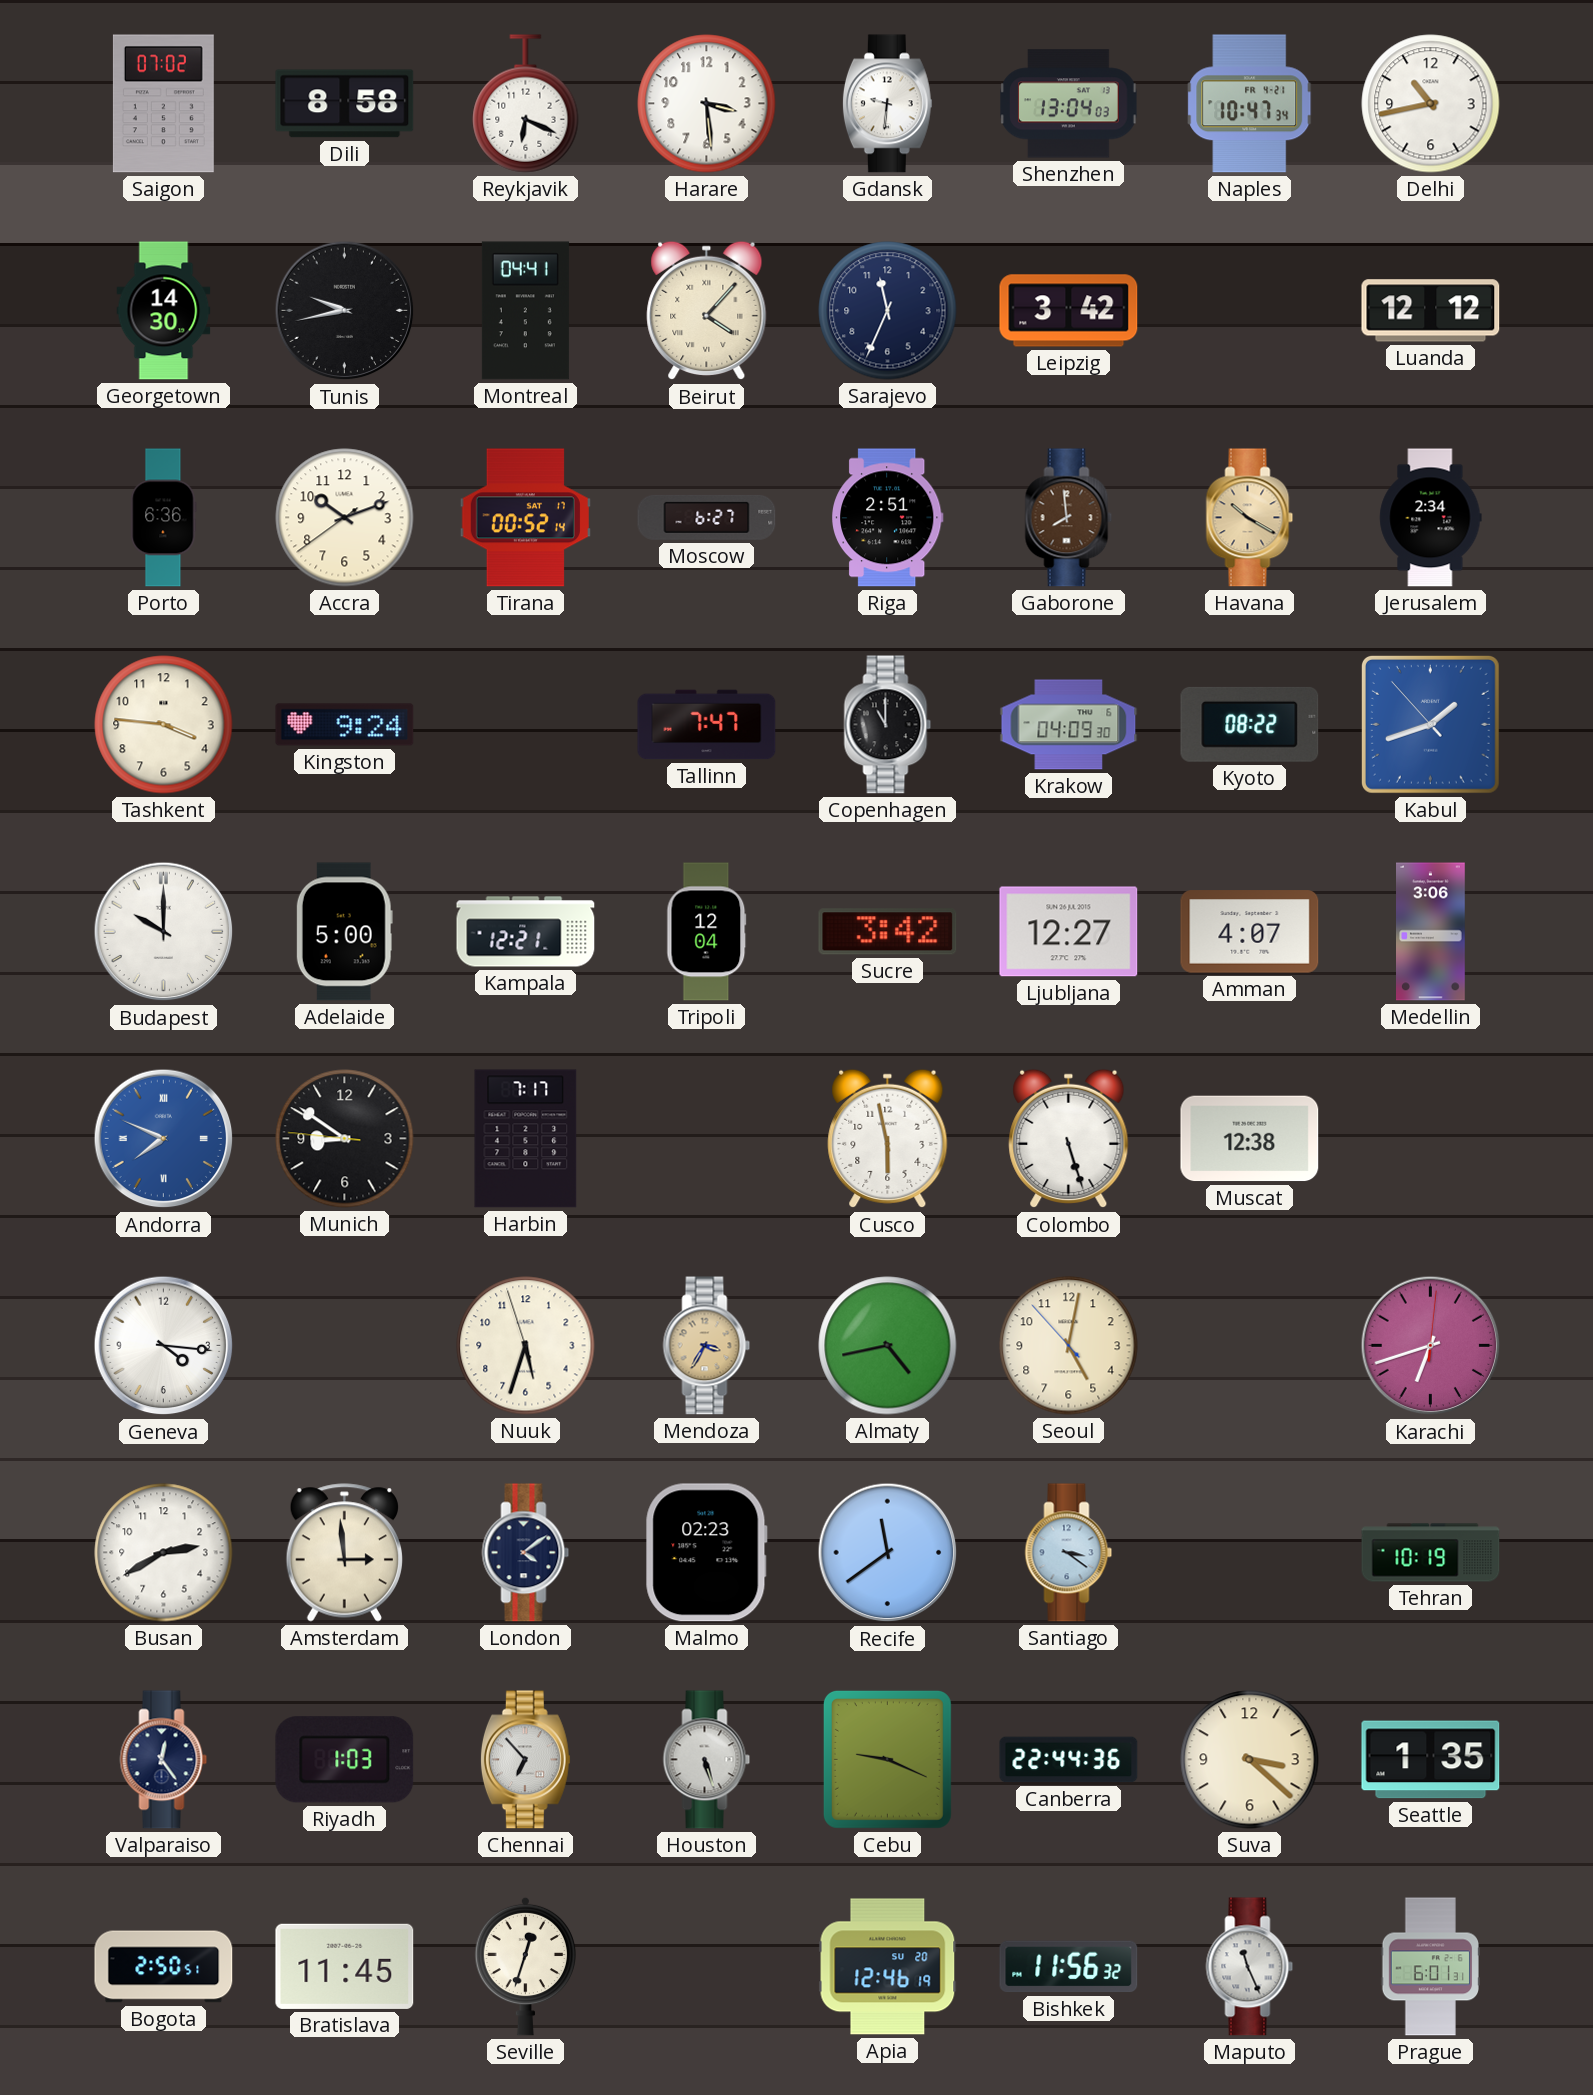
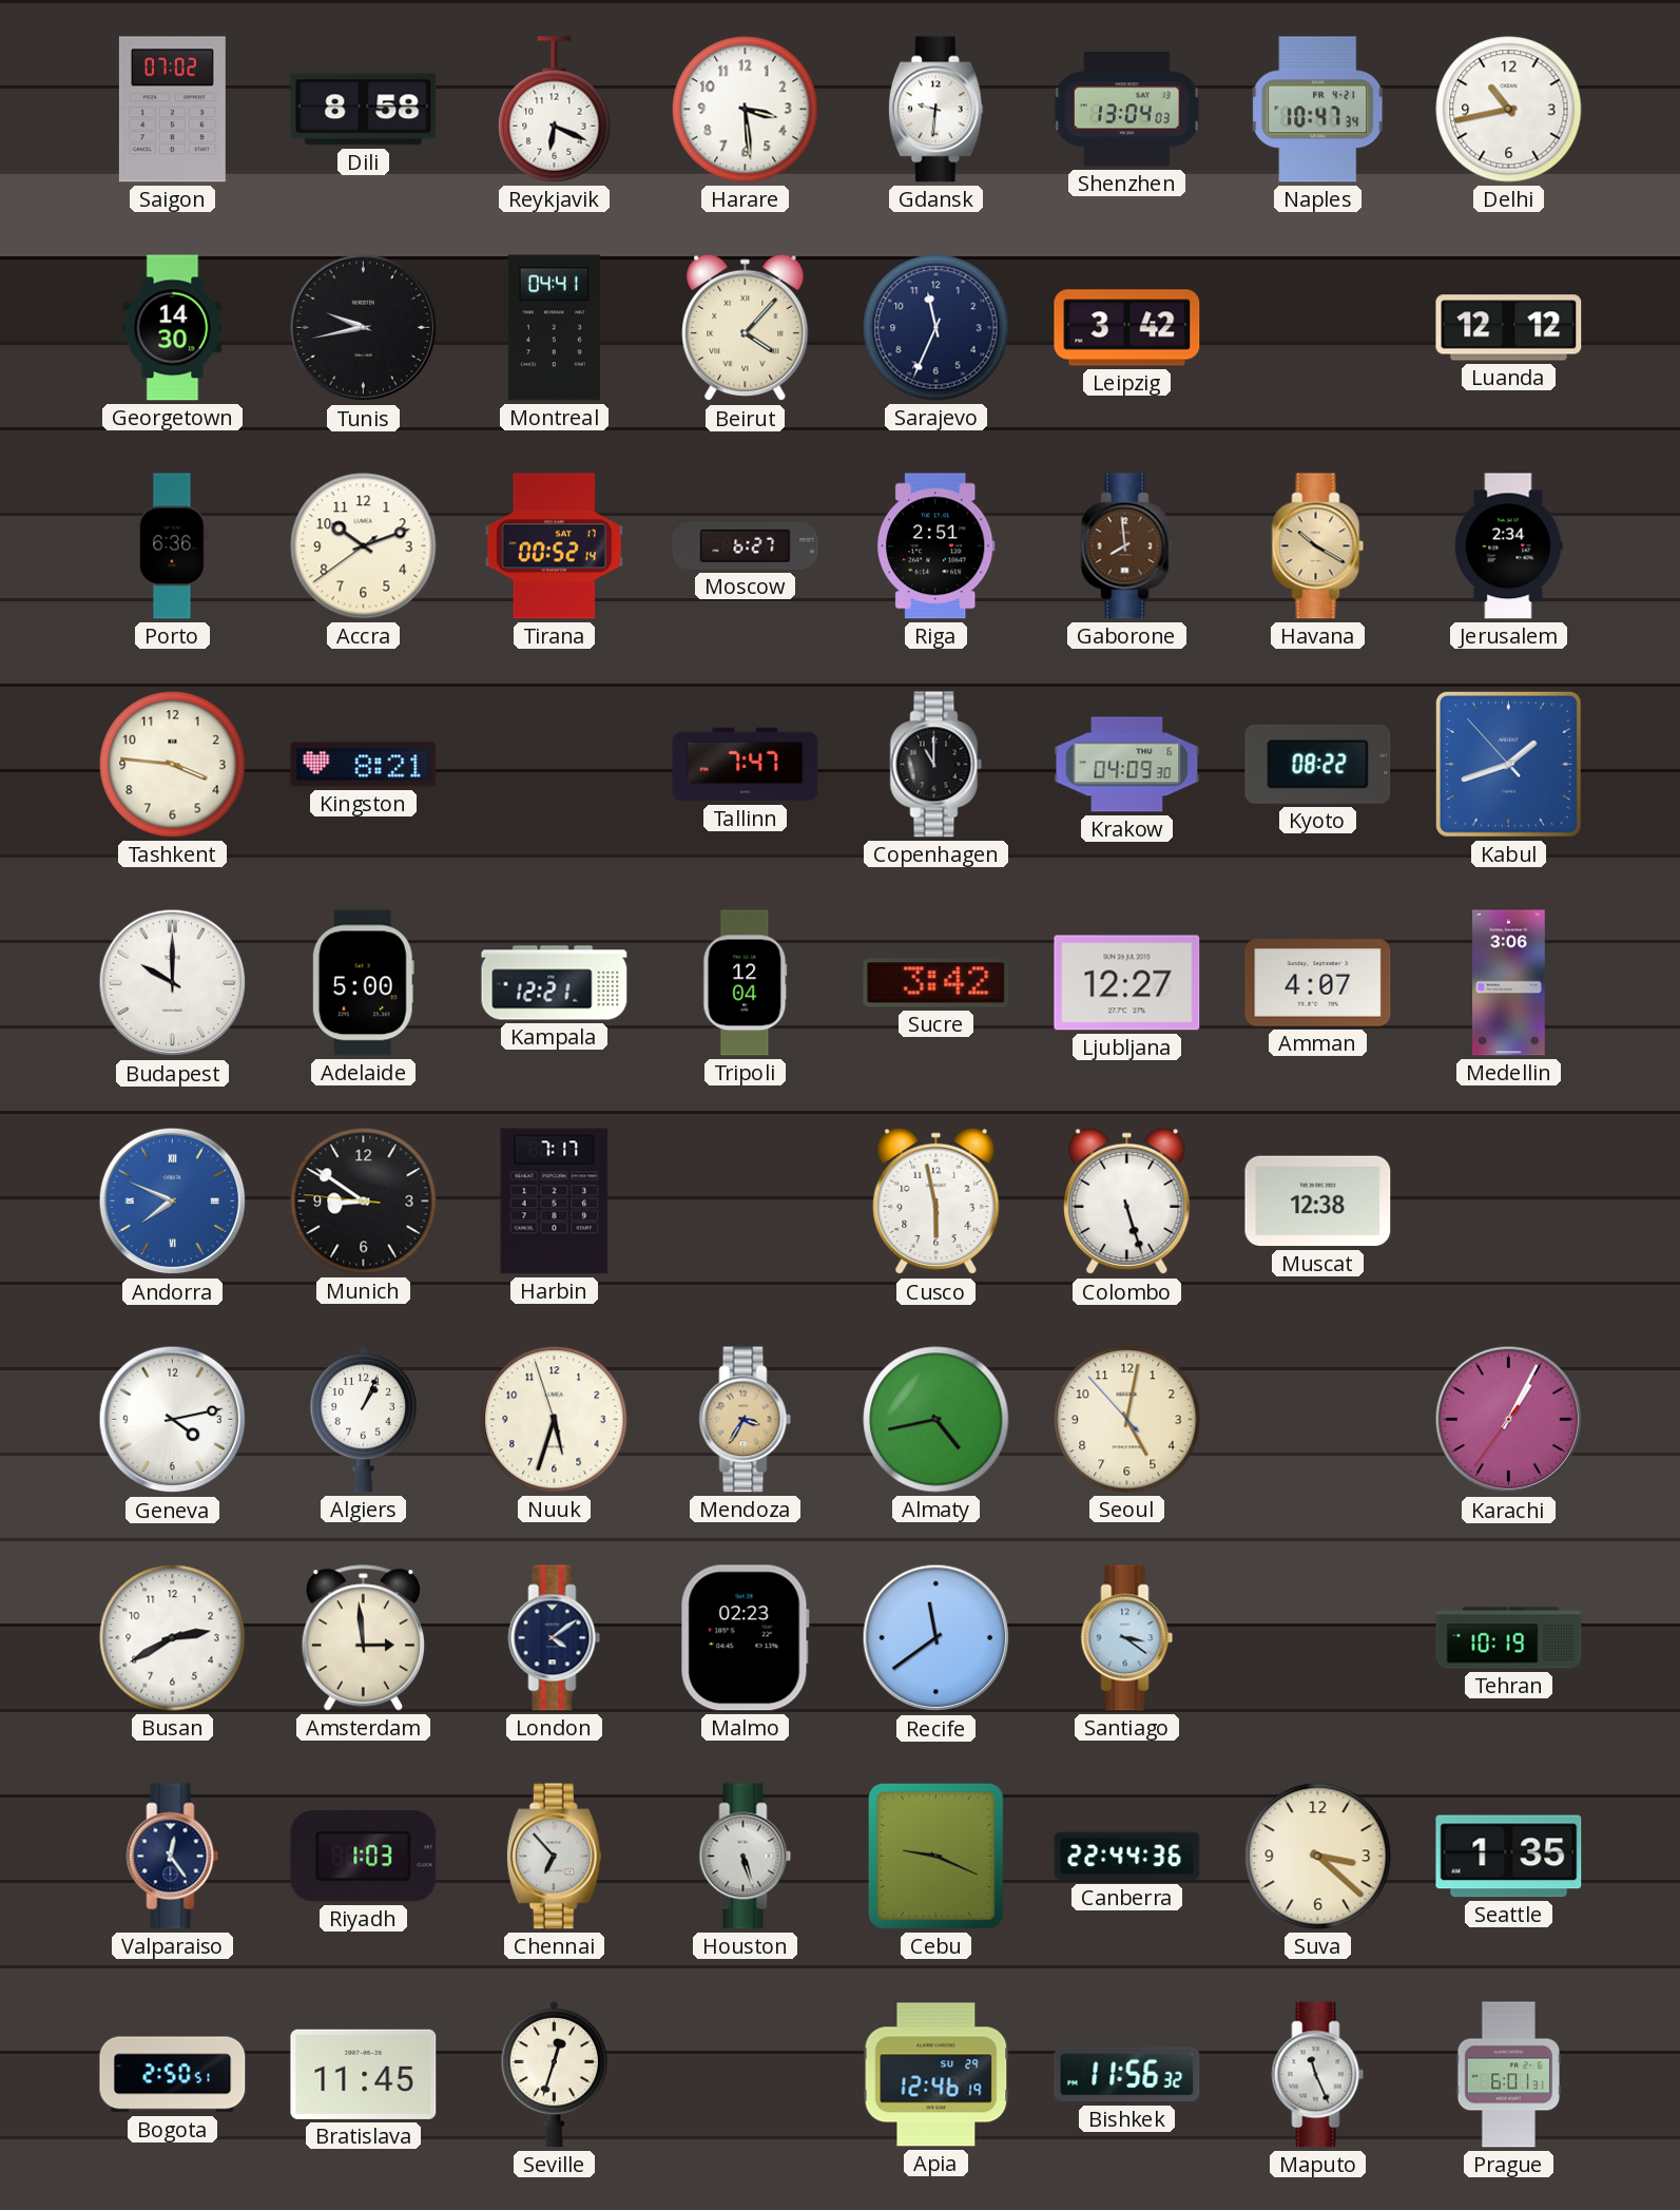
Kingston: 9:24 -> 8:21 (364, 765)
Geneva: 4:16 -> 4:13 (173, 1420)
Algiers: none -> 1:04 (364, 1419)
Karachi: 6:42 -> 1:04 (1509, 1420)
Apia date: SU 20 -> SU 29 (936, 2075)
